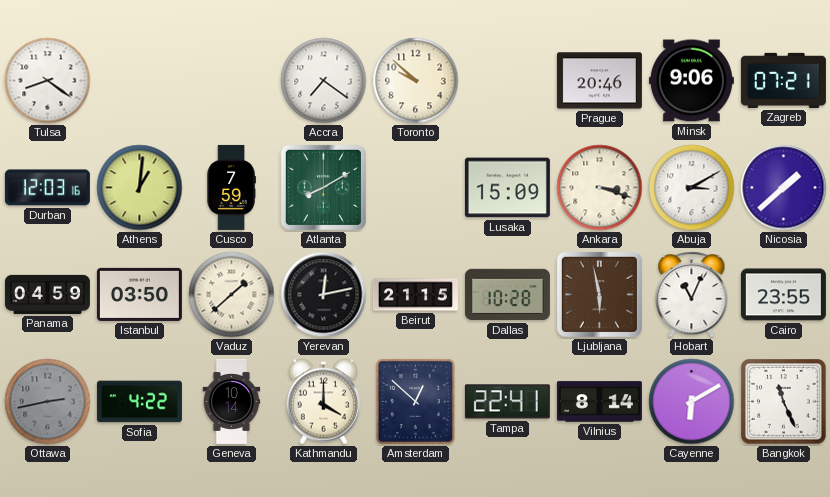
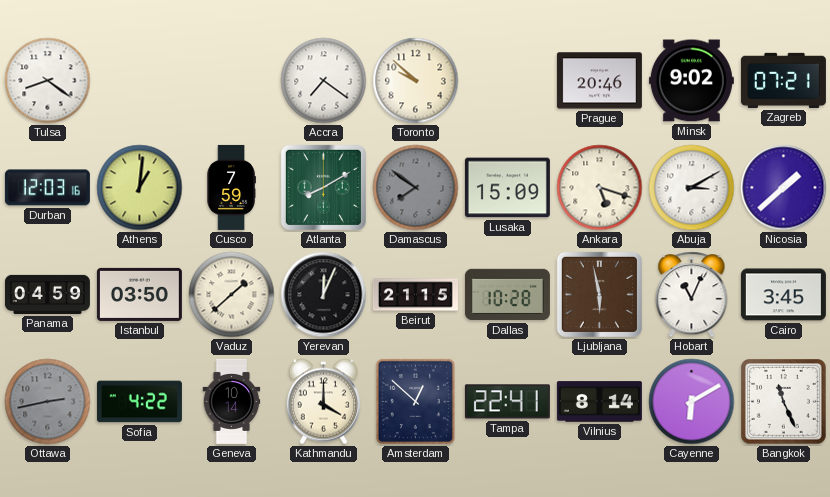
Minsk: 9:06 -> 9:02 (691, 81)
Damascus: none -> 7:51 (416, 188)
Ankara: 3:18 -> 5:18 (600, 188)
Yerevan: 12:13 -> 12:04 (324, 295)
Cairo: 23:55 -> 3:45 (783, 295)
